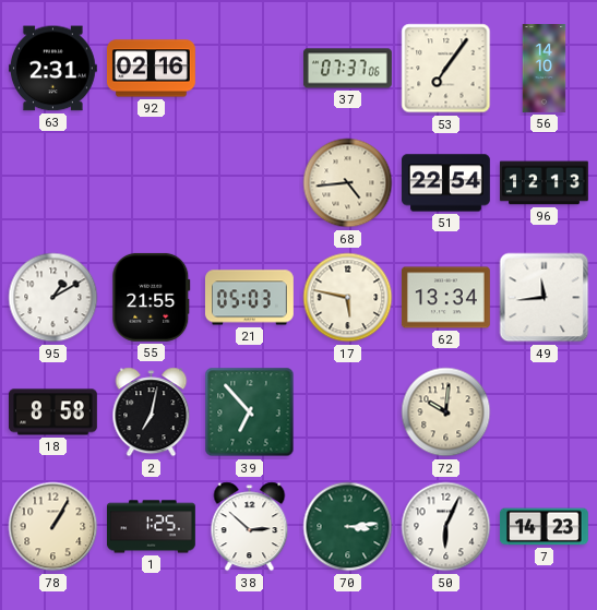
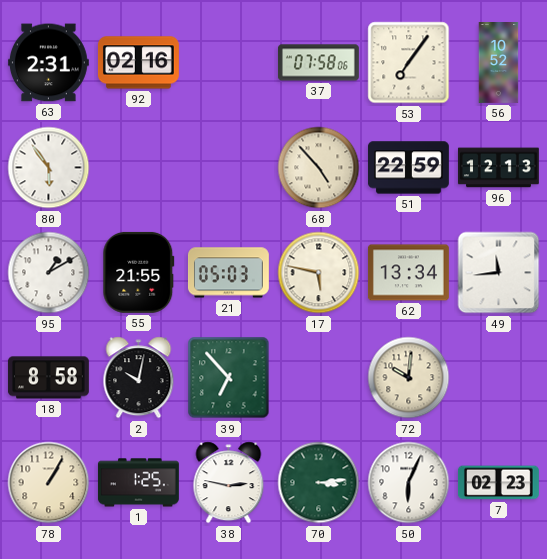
37: 07:37 -> 07:58 (319, 63)
56: 14:10 -> 10:52 (499, 63)
80: none -> 5:54 (49, 168)
68: 4:44 -> 4:53 (319, 168)
51: 22:54 -> 22:59 (409, 168)
2: 7:02 -> 10:02 (139, 378)
38: 2:52 -> 2:47 (229, 483)
7: 14:23 -> 02:23 (498, 483)
